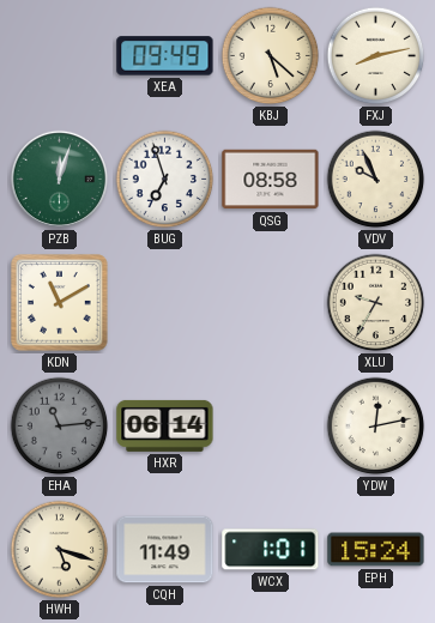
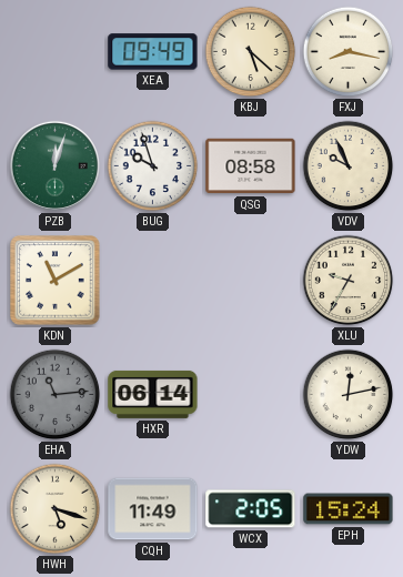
FXJ: 8:13 -> 8:17 (349, 52)
BUG: 6:57 -> 9:57 (153, 166)
WCX: 1:01 -> 2:05 (251, 509)
